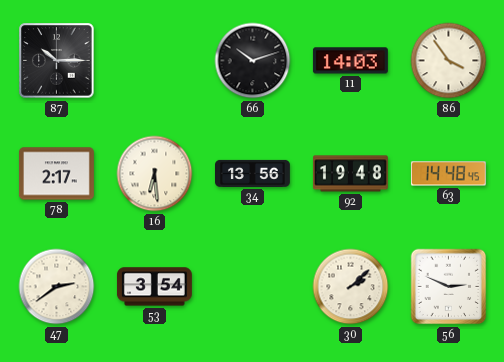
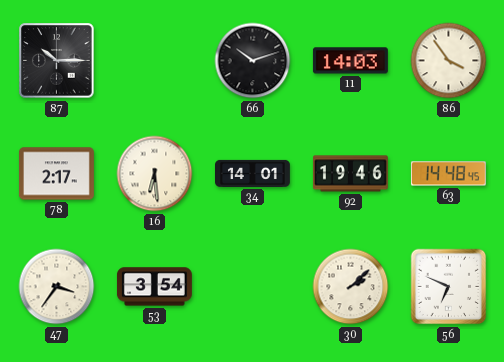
34: 13:56 -> 14:01 (253, 173)
92: 19:48 -> 19:46 (350, 174)
47: 2:39 -> 3:36 (57, 287)
56: 2:49 -> 6:49 (449, 287)
